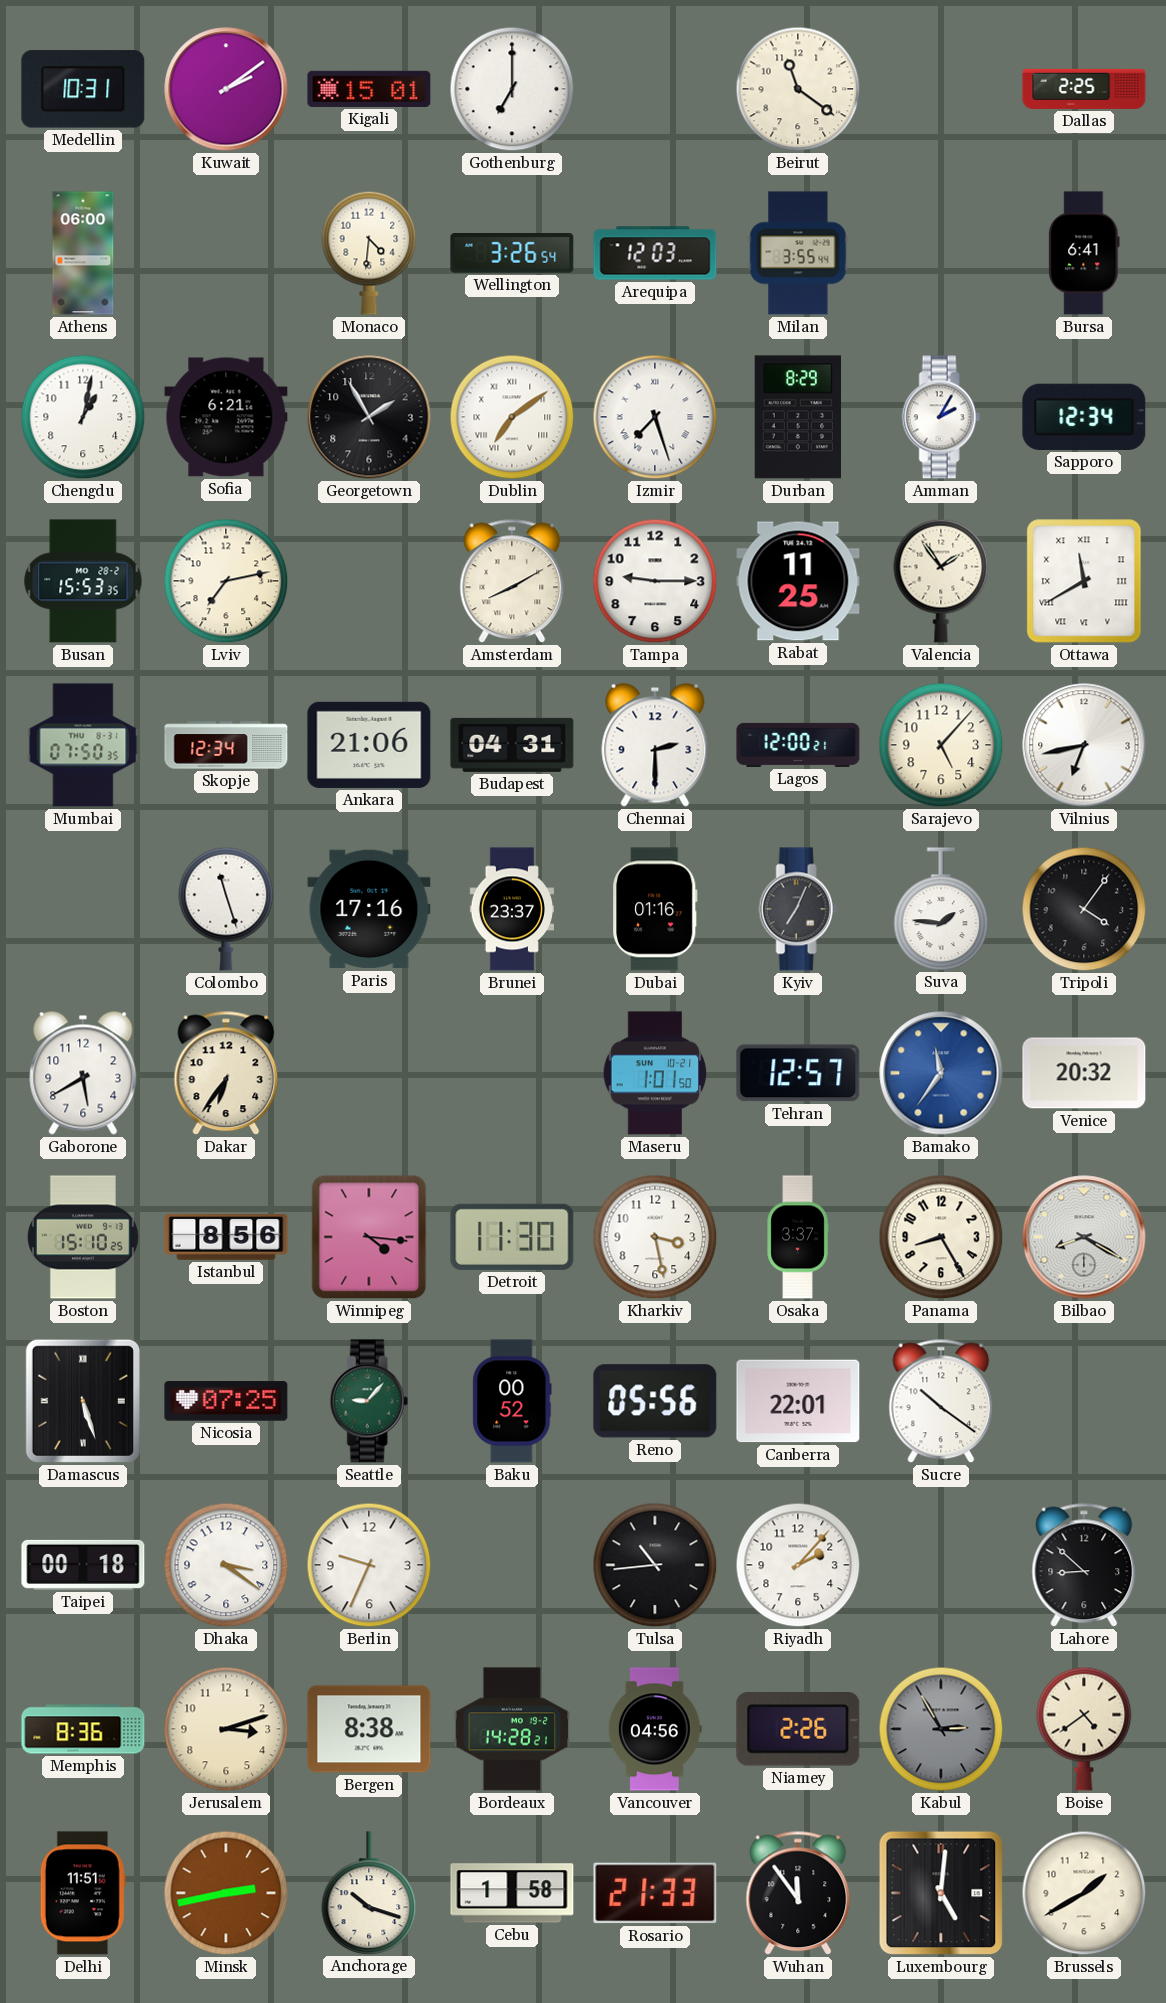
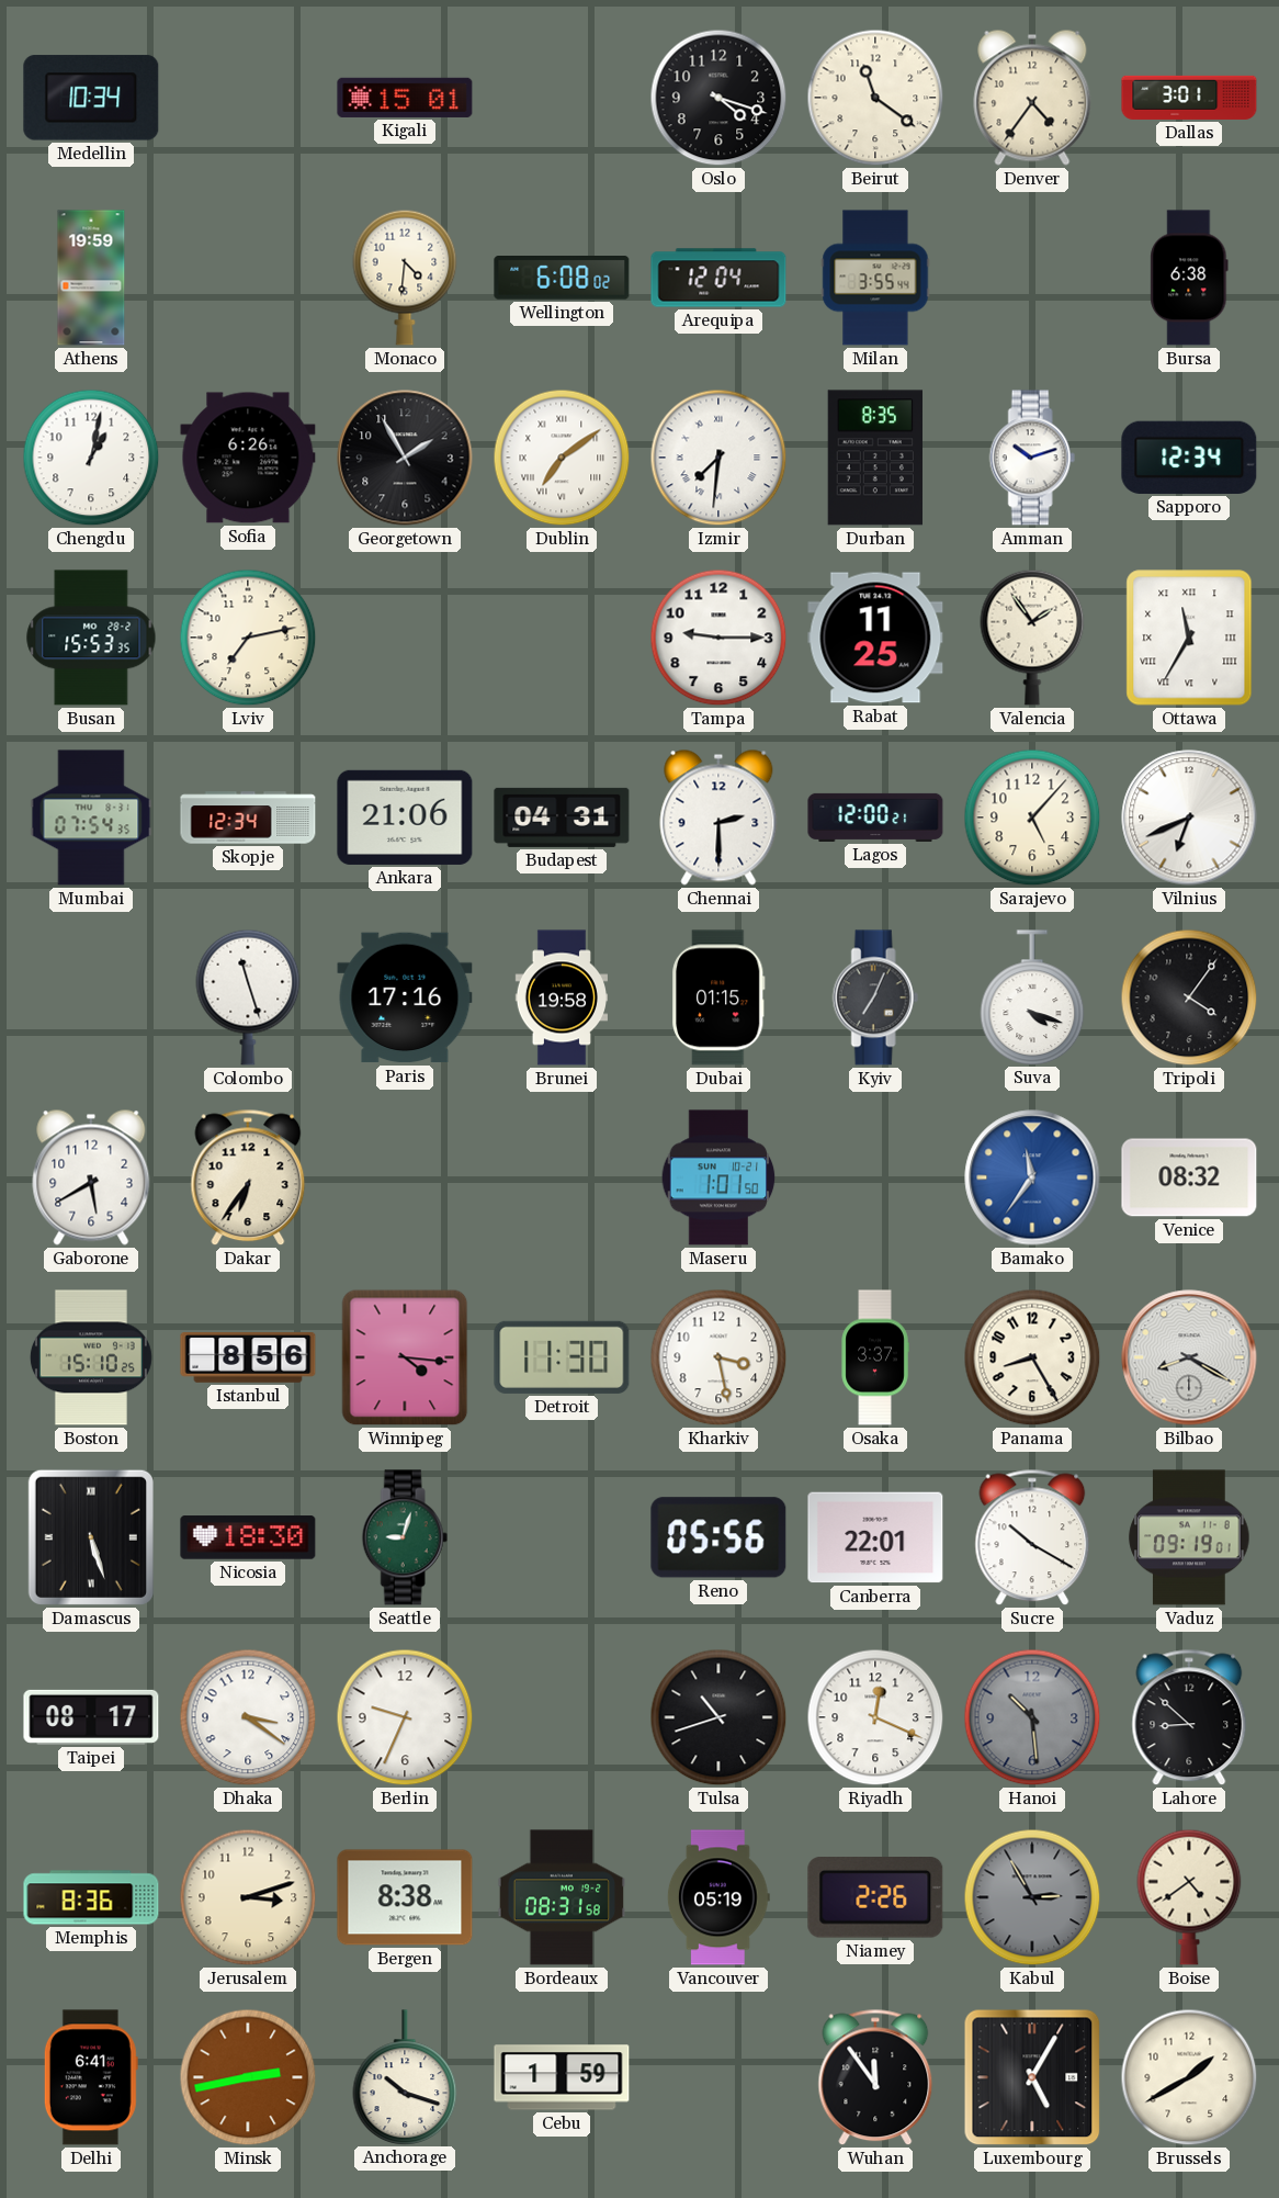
Medellin: 10:31 -> 10:34 (91, 98)
Kuwait: 2:09 -> none (226, 89)
Gothenburg: 7:00 -> none (512, 89)
Oslo: none -> 4:18 (718, 98)
Denver: none -> 4:36 (1032, 98)
Dallas: 2:25 -> 3:01 (1189, 98)
Athens: 06:00 -> 19:59 (91, 278)
Wellington: 3:26 -> 6:08 (562, 278)
Arequipa: 12:03 -> 12:04 (718, 278)
Bursa: 6:41 -> 6:38 (1189, 278)
Sofia: 6:21 -> 6:26 (248, 458)
Izmir: 7:27 -> 7:31 (718, 458)
Durban: 8:29 -> 8:35 (874, 458)
Amman: 2:05 -> 10:12 (1032, 458)
Amsterdam: 8:10 -> none (512, 581)
Ottawa: 11:40 -> 11:35 (1189, 638)
Mumbai: 07:50 -> 07:54 (91, 818)
Vilnius: 6:43 -> 6:41 (1189, 818)
Brunei: 23:37 -> 19:58 (561, 997)
Dubai: 01:16 -> 01:15 (718, 997)
Suva: 1:46 -> 4:18 (1032, 997)
Tehran: 12:57 -> none (798, 1073)
Venice: 20:32 -> 08:32 (1189, 1177)
Nicosia: 07:25 -> 18:30 (248, 1537)
Seattle: 9:07 -> 9:03 (405, 1537)
Baku: 00:52 -> none (512, 1401)
Sucre: 10:21 -> 10:20 (1032, 1537)
Vaduz: none -> 09:19 (1189, 1537)
Taipei: 00:18 -> 08:17 (91, 1717)
Tulsa: 10:44 -> 10:42 (718, 1717)
Riyadh: 2:07 -> 12:19 (875, 1717)
Hanoi: none -> 10:29 (1032, 1717)
Bordeaux: 14:28 -> 08:31 (561, 1897)
Vancouver: 04:56 -> 05:19 (718, 1897)
Delhi: 11:51 -> 6:41 (91, 2077)
Cebu: 1:58 -> 1:59 (562, 2077)
Rosario: 21:33 -> none (655, 1893)
Luxembourg: 5:01 -> 5:05 (1032, 2077)
